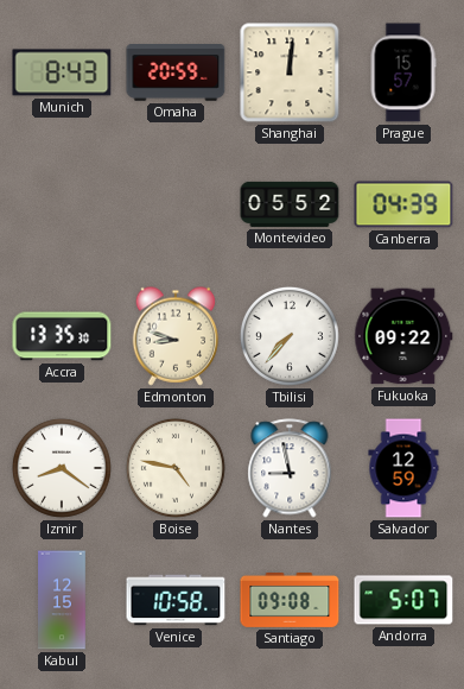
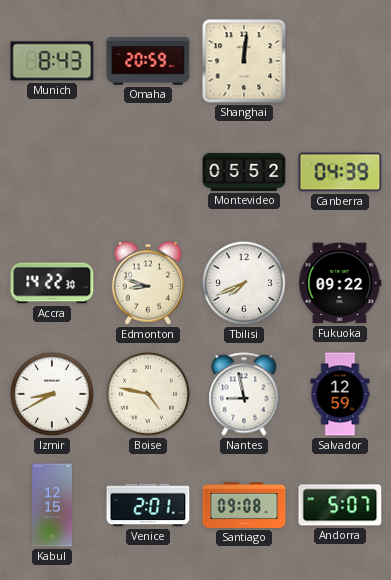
Prague: 15:57 -> none (403, 72)
Accra: 13:35 -> 14:22 (52, 283)
Tbilisi: 7:37 -> 7:41 (244, 283)
Izmir: 8:21 -> 8:40 (52, 394)
Venice: 10:58 -> 2:01 (148, 505)
